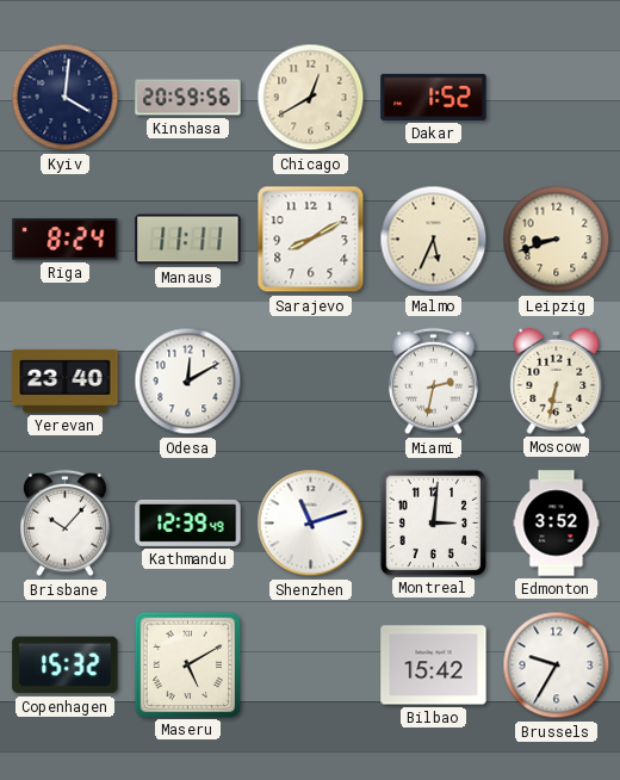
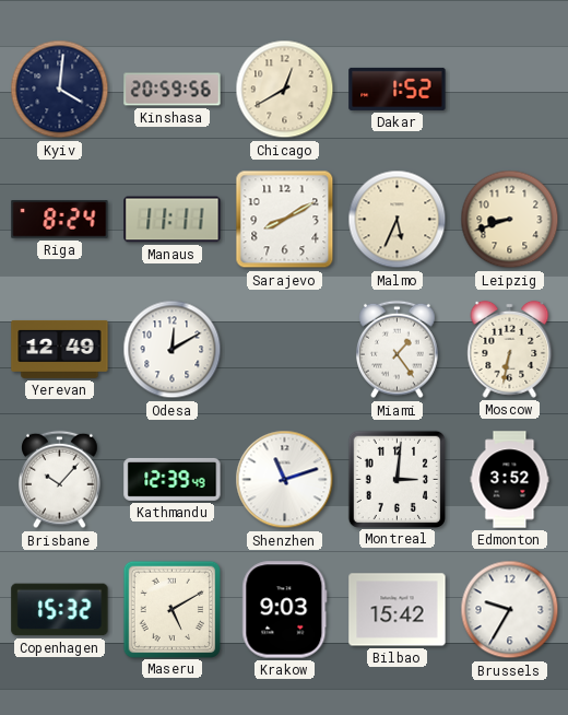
Yerevan: 23:40 -> 12:49 (60, 349)
Miami: 2:32 -> 1:24 (398, 350)
Krakow: none -> 9:03 (285, 610)
